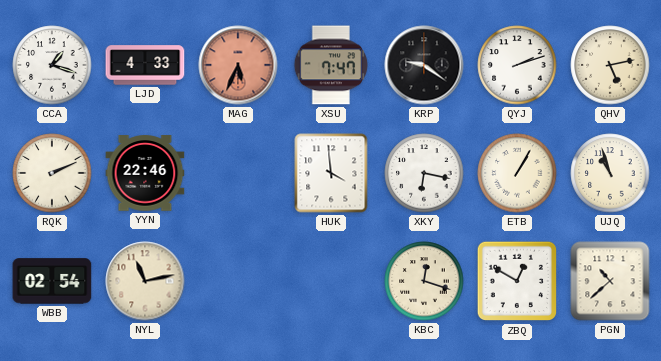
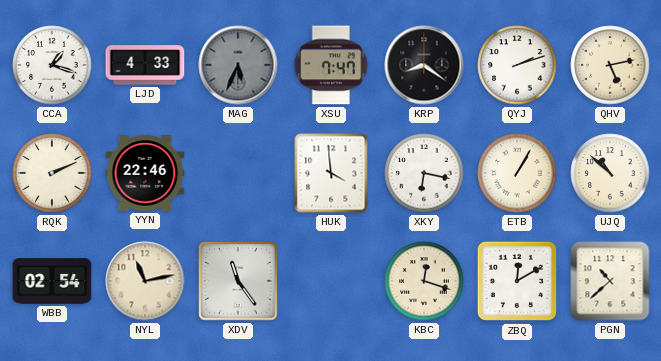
MAG dial: salmon -> grey (238, 65)
KRP: 9:21 -> 8:21 (424, 65)
UJQ: 10:57 -> 10:52 (610, 173)
XDV: none -> 11:24 (238, 281)
ZBQ: 12:50 -> 12:10 (517, 281)
